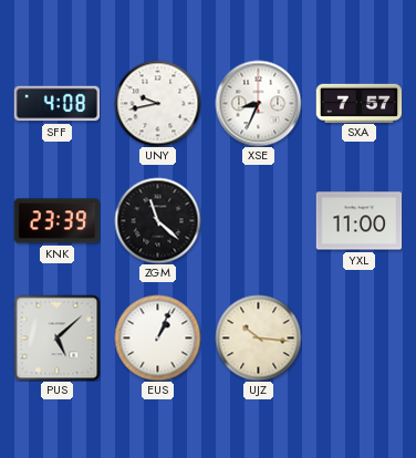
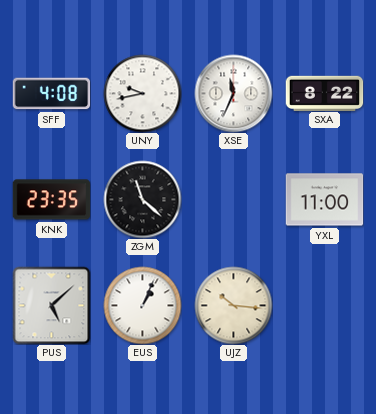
XSE: 8:34 -> 11:34 (233, 93)
SXA: 7:57 -> 8:22 (324, 93)
KNK: 23:39 -> 23:35 (51, 200)
